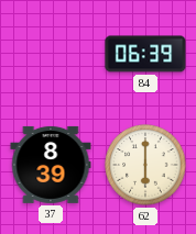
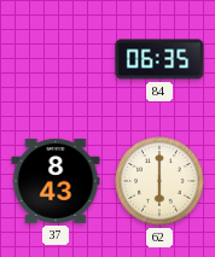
84: 06:39 -> 06:35 (159, 59)
37: 8:39 -> 8:43 (56, 181)
